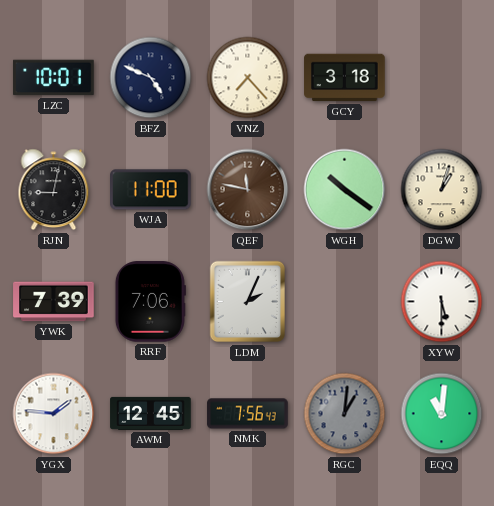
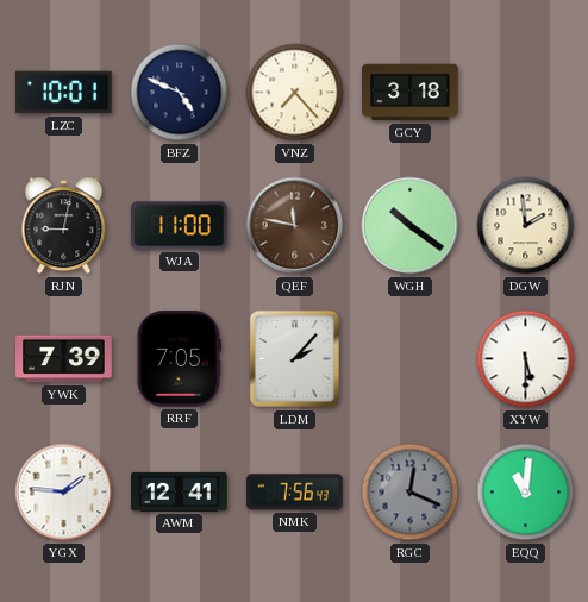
DGW: 1:03 -> 1:59 (526, 226)
RRF: 7:06 -> 7:05 (179, 359)
LDM: 2:04 -> 2:07 (295, 359)
AWM: 12:45 -> 12:41 (180, 491)
RGC: 1:01 -> 12:19 (411, 493)
